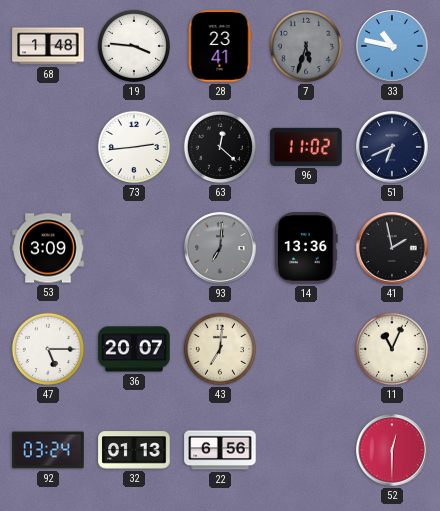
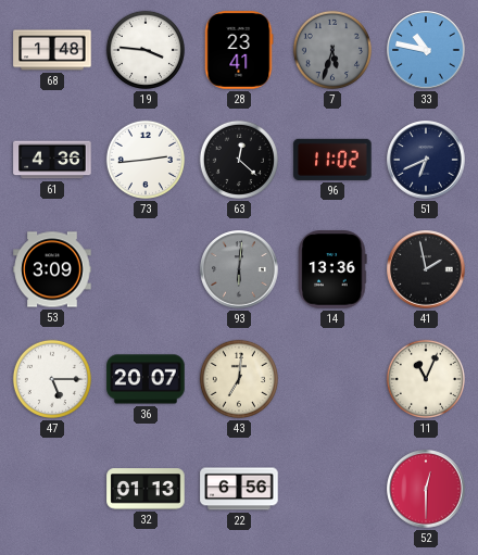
61: none -> 4:36 (52, 160)
93: 7:01 -> 6:01 (239, 269)
92: 03:24 -> none (48, 450)
